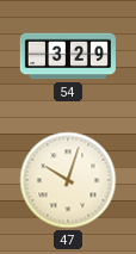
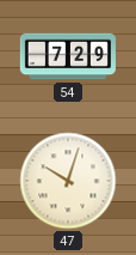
54: 3:29 -> 7:29 (68, 56)
